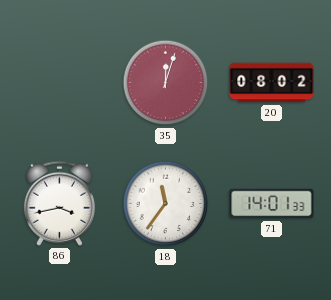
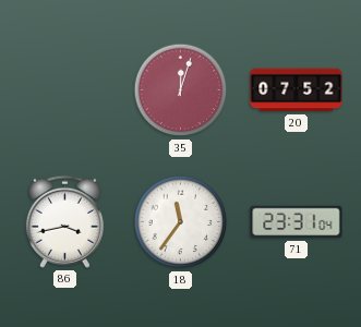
20: 08:02 -> 07:52 (297, 90)
71: 14:01 -> 23:31 (297, 222)
